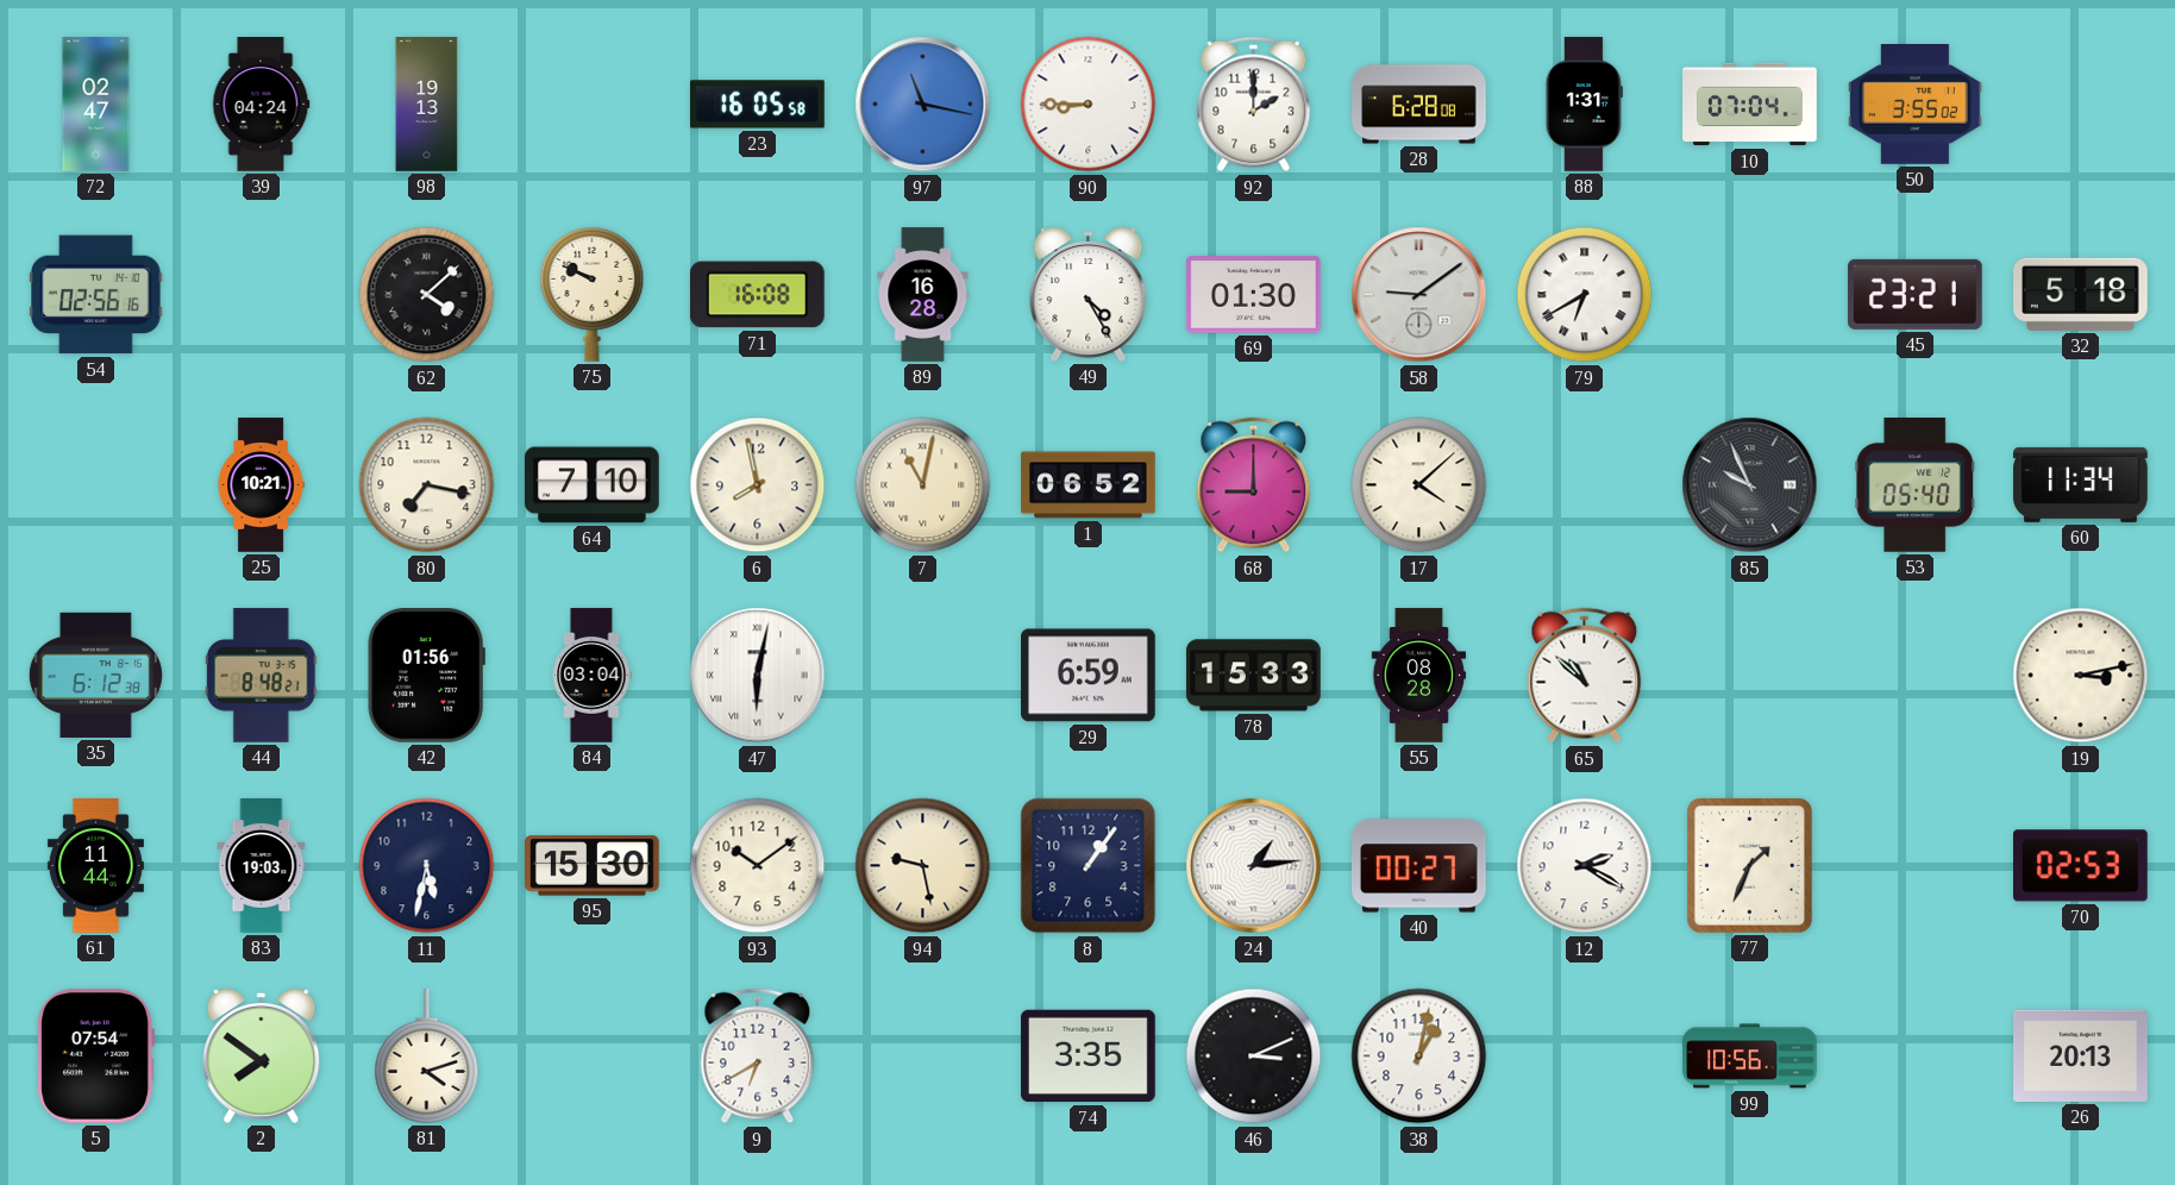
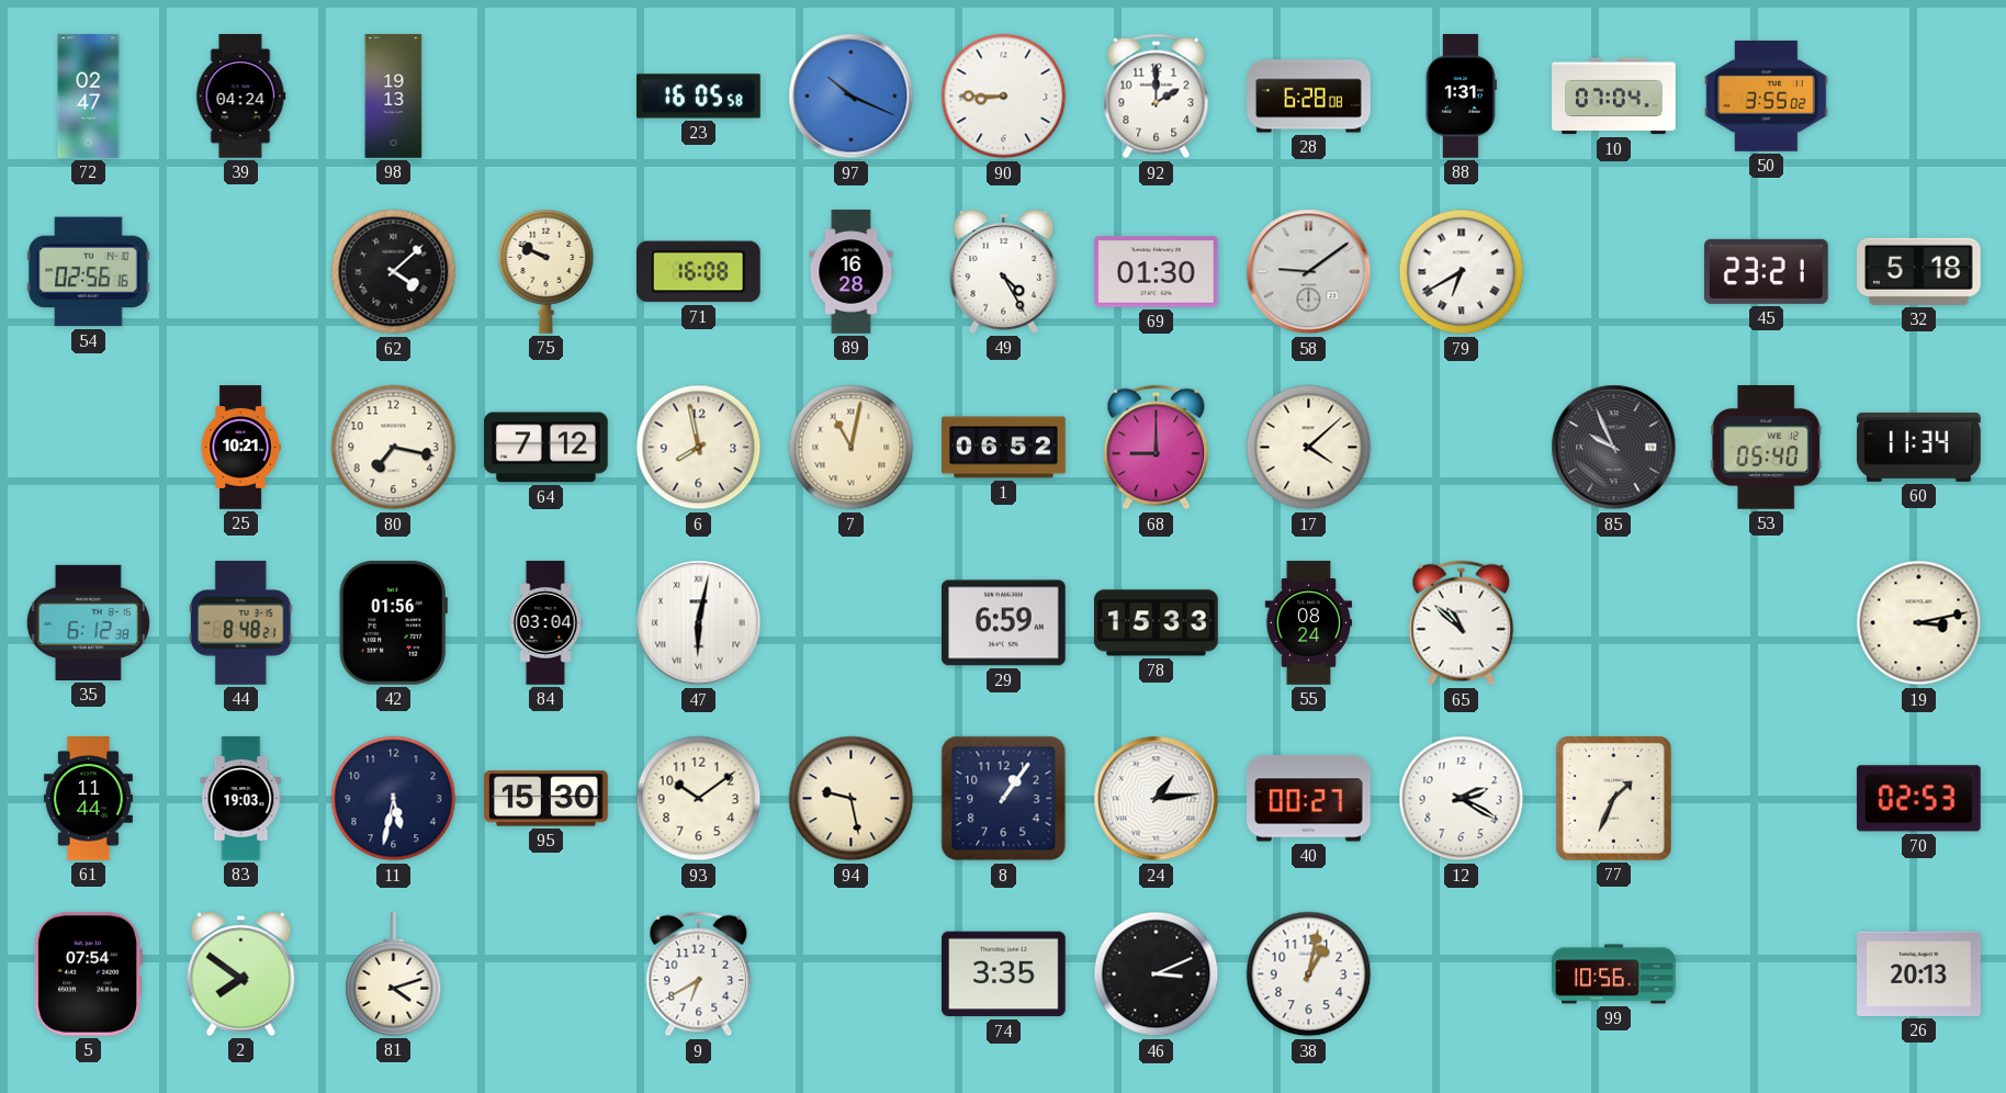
97: 11:17 -> 10:19 (852, 97)
64: 7:10 -> 7:12 (546, 448)
55: 08:28 -> 08:24 (1309, 623)
